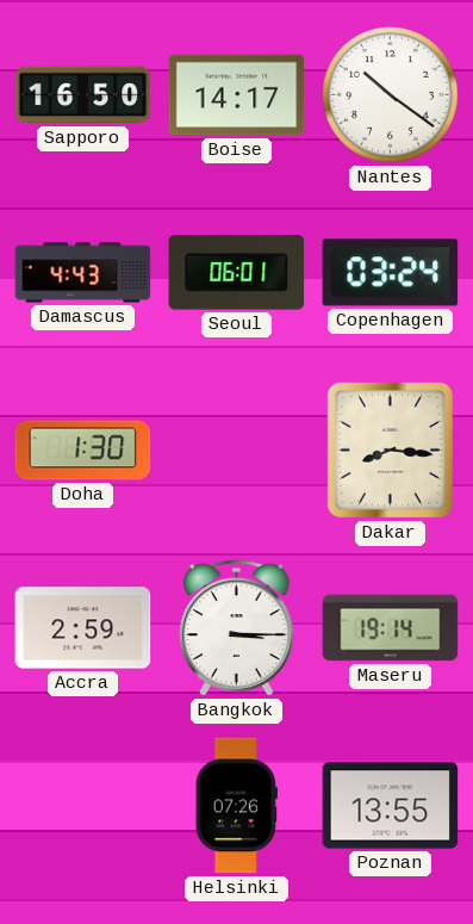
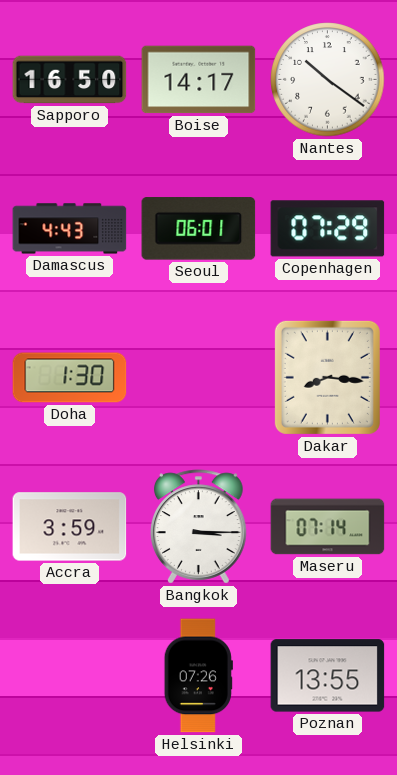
Copenhagen: 03:24 -> 07:29 (328, 229)
Accra: 2:59 -> 3:59 (70, 527)
Maseru: 19:14 -> 07:14 (328, 527)
